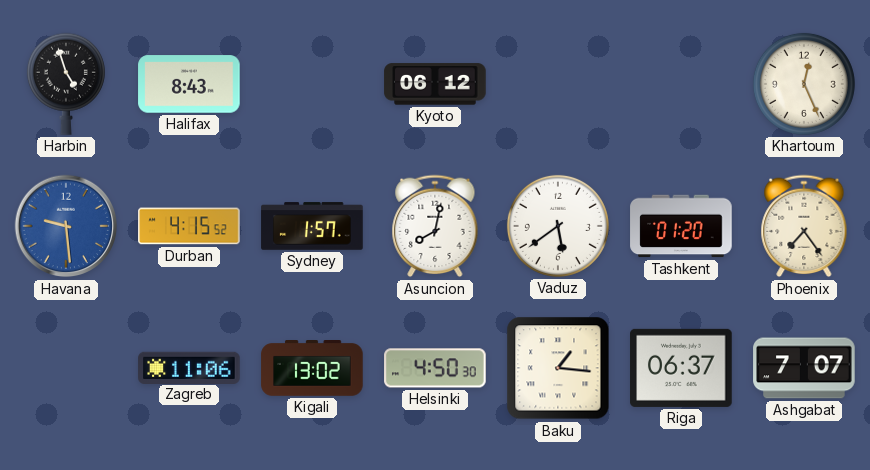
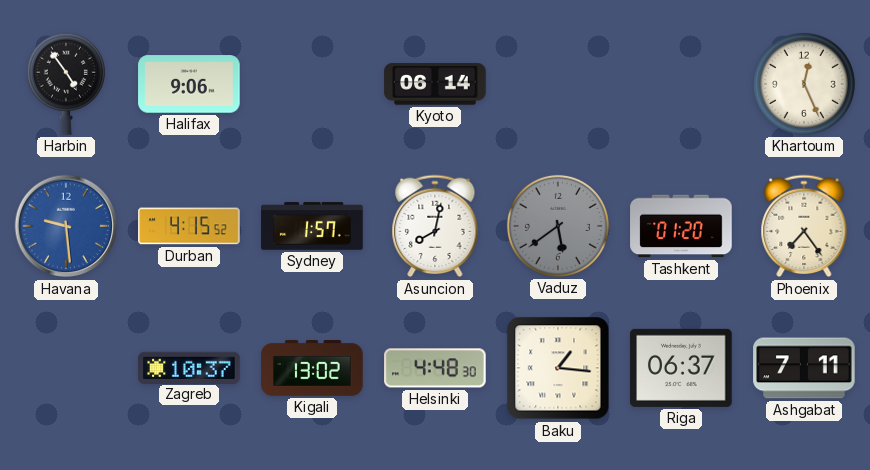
Harbin: 4:57 -> 4:54 (66, 84)
Halifax: 8:43 -> 9:06 (189, 84)
Kyoto: 06:12 -> 06:14 (435, 84)
Vaduz dial: white -> grey (558, 226)
Zagreb: 11:06 -> 10:37 (189, 367)
Helsinki: 4:50 -> 4:48 (435, 368)
Ashgabat: 7:07 -> 7:11 (804, 368)
